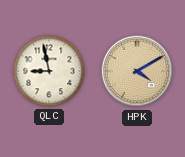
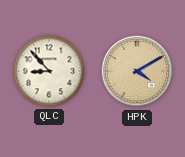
QLC: 8:58 -> 8:53 (49, 71)
